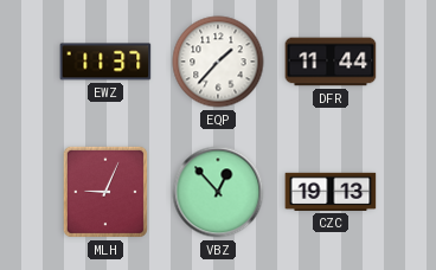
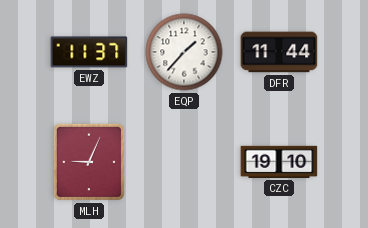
VBZ: 12:53 -> none (218, 192)
CZC: 19:13 -> 19:10 (279, 162)
